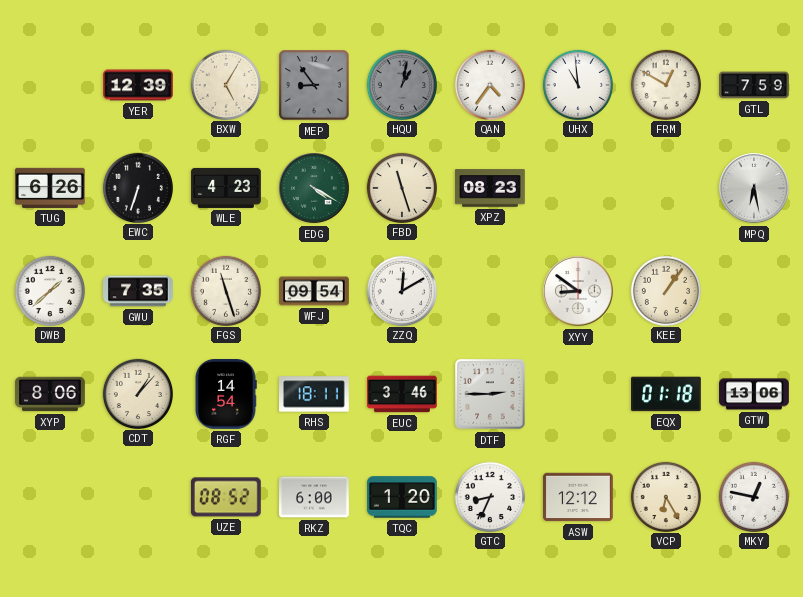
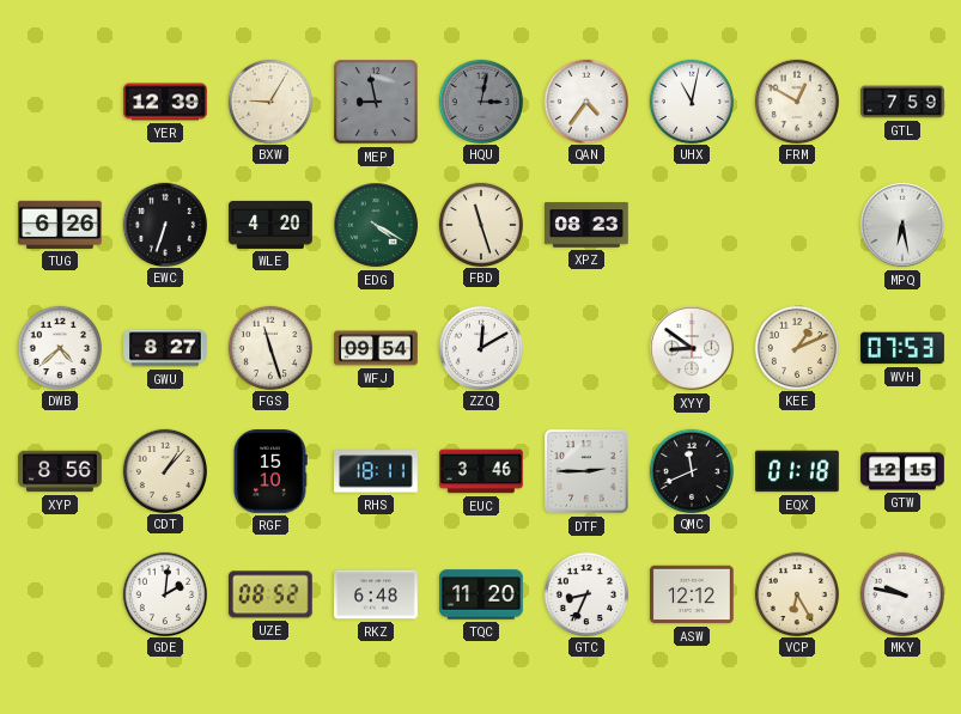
BXW: 5:05 -> 9:05 (269, 100)
MEP: 8:54 -> 8:58 (376, 102)
HQU: 1:02 -> 3:02 (480, 100)
UHX: 10:59 -> 11:02 (691, 100)
WLE: 4:23 -> 4:20 (270, 225)
DWB: 1:38 -> 4:38 (59, 347)
GWU: 7:35 -> 8:27 (165, 348)
KEE: 1:06 -> 1:11 (796, 347)
WVH: none -> 07:53 (904, 348)
XYP: 8:06 -> 8:56 (60, 471)
RGF: 14:54 -> 15:10 (270, 472)
QMC: none -> 11:41 (691, 470)
GTW: 13:06 -> 12:15 (902, 471)
GDE: none -> 2:01 (164, 593)
RKZ: 6:00 -> 6:48 (377, 594)
TQC: 1:20 -> 11:20 (482, 594)
MKY: 12:47 -> 9:47 (901, 593)
